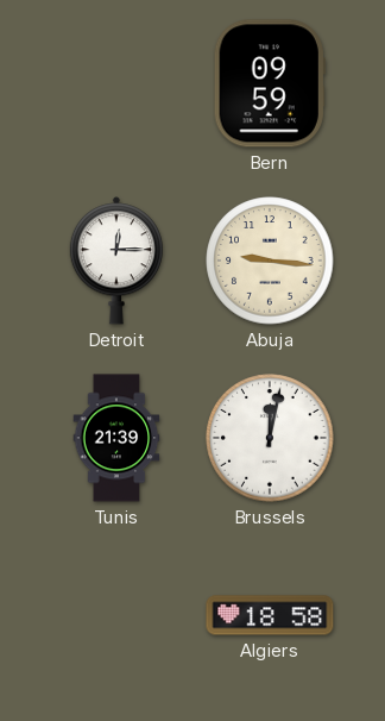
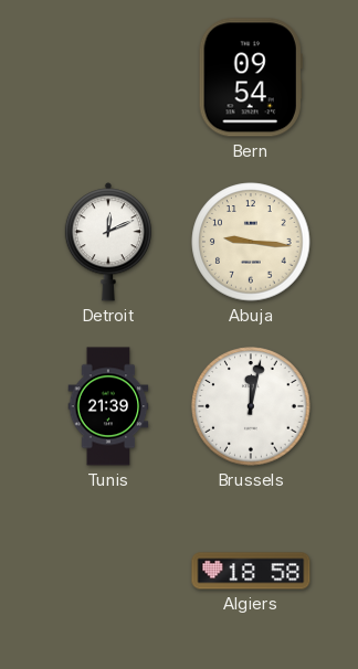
Bern: 09:59 -> 09:54 (251, 77)
Detroit: 12:15 -> 12:11 (107, 242)
